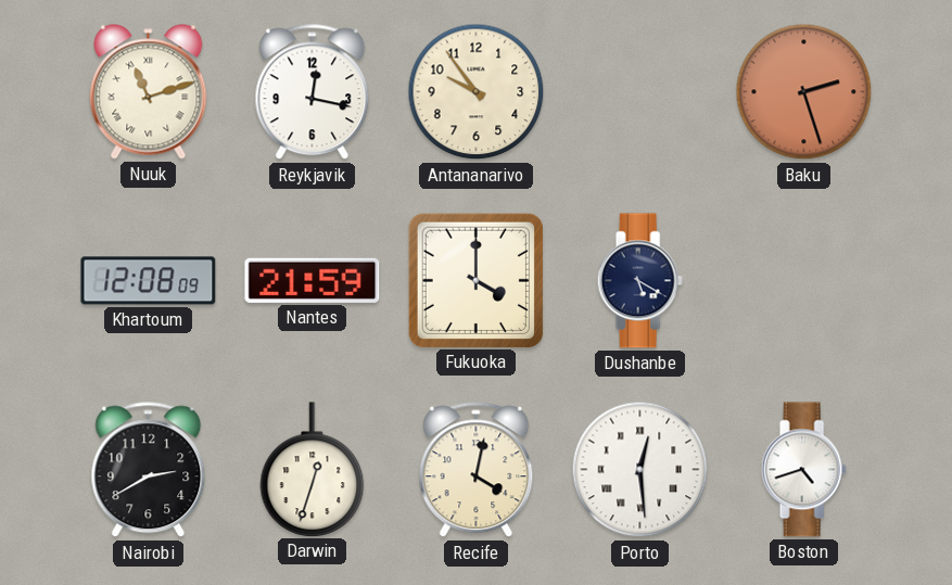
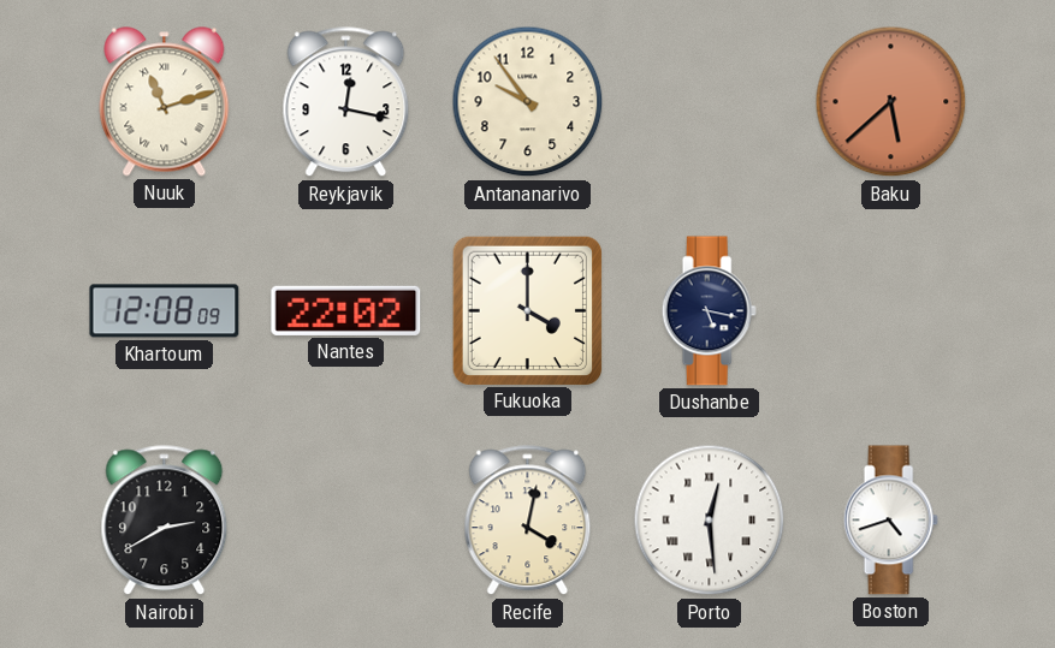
Baku: 2:27 -> 5:38 (891, 102)
Nantes: 21:59 -> 22:02 (346, 310)
Dushanbe: 5:20 -> 5:17 (709, 311)
Darwin: 12:33 -> none (313, 469)
